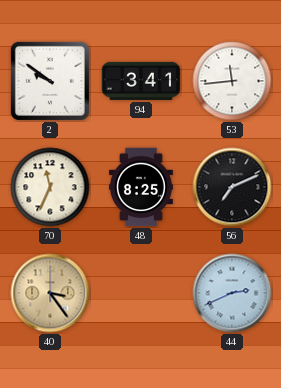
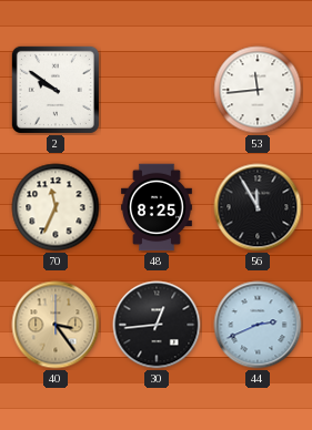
94: 3:41 -> none (141, 81)
56: 7:11 -> 11:55 (258, 207)
30: none -> 12:44 (157, 325)
